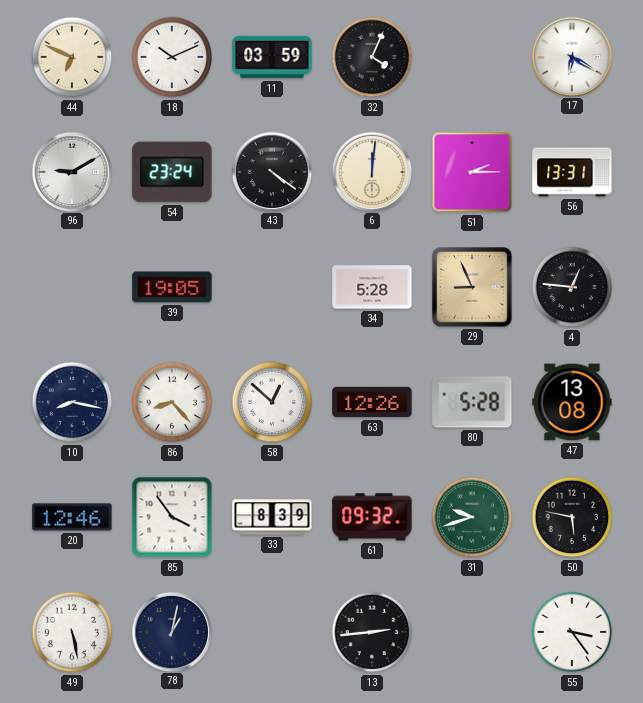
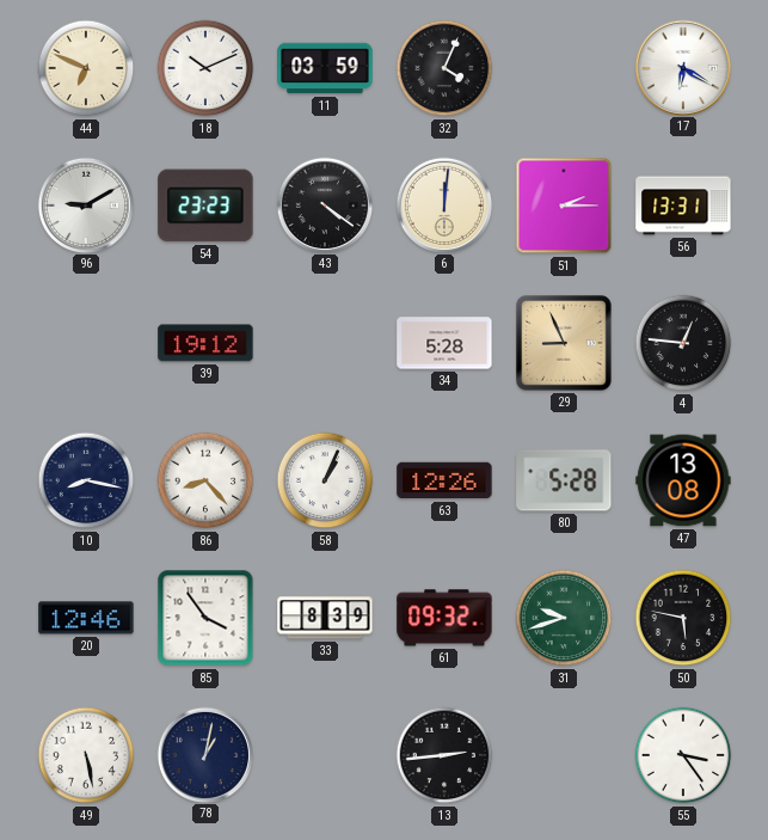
54: 23:24 -> 23:23 (205, 206)
39: 19:05 -> 19:12 (205, 343)
58: 12:52 -> 1:04 (325, 480)
